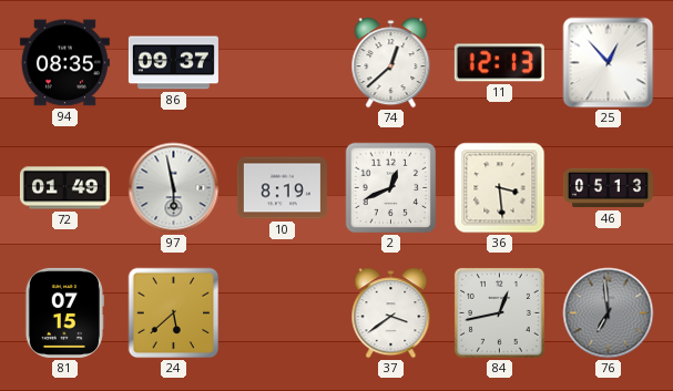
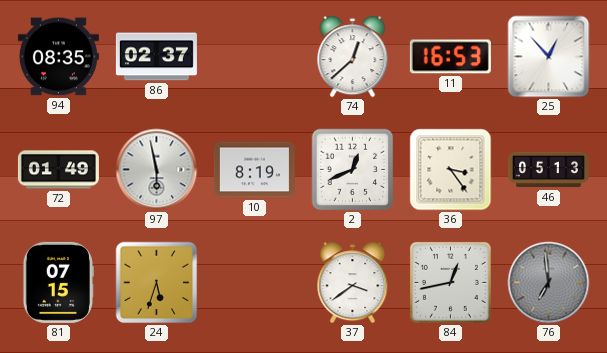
86: 09:37 -> 02:37 (156, 57)
11: 12:13 -> 16:53 (450, 57)
36: 3:29 -> 3:24 (451, 170)
24: 5:38 -> 5:33 (157, 283)
